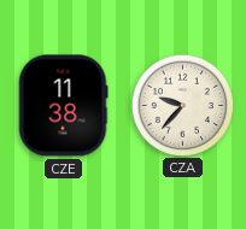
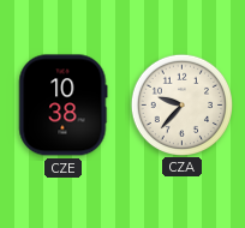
CZE: 11:38 -> 10:38 (64, 106)
